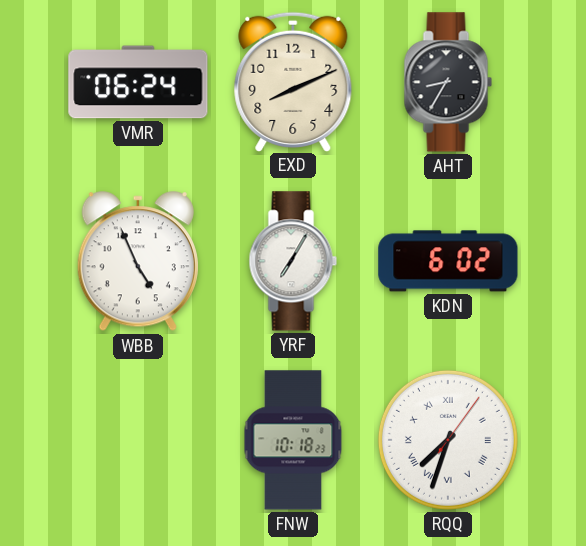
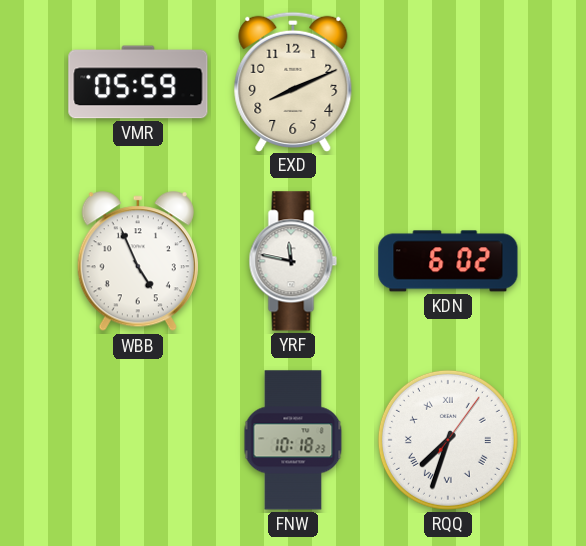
VMR: 06:24 -> 05:59 (138, 82)
AHT: 8:35 -> none (448, 82)
YRF: 7:05 -> 11:47 (293, 261)
